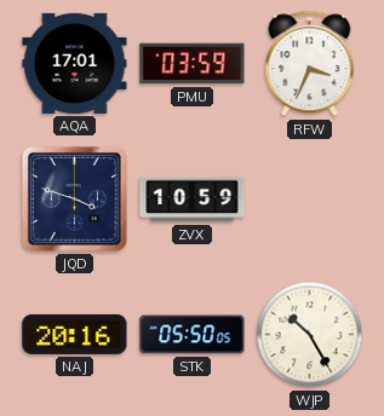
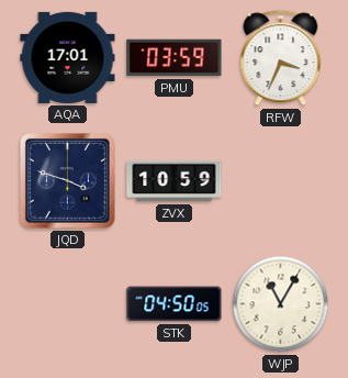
NAJ: 20:16 -> none (75, 334)
STK: 05:50 -> 04:50 (175, 304)
WJP: 10:25 -> 11:05 (281, 304)
